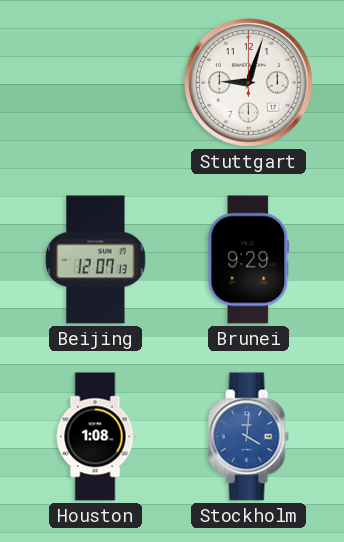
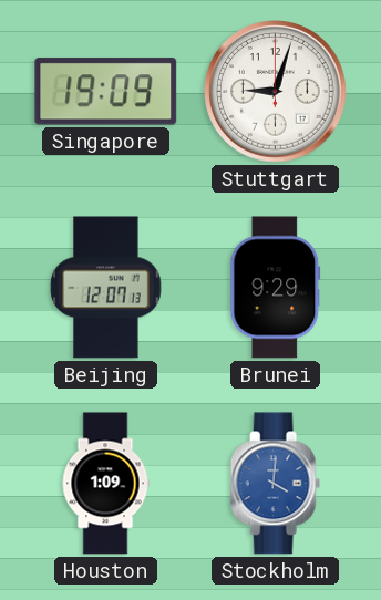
Singapore: none -> 19:09 (106, 92)
Houston: 1:08 -> 1:09 (105, 484)
